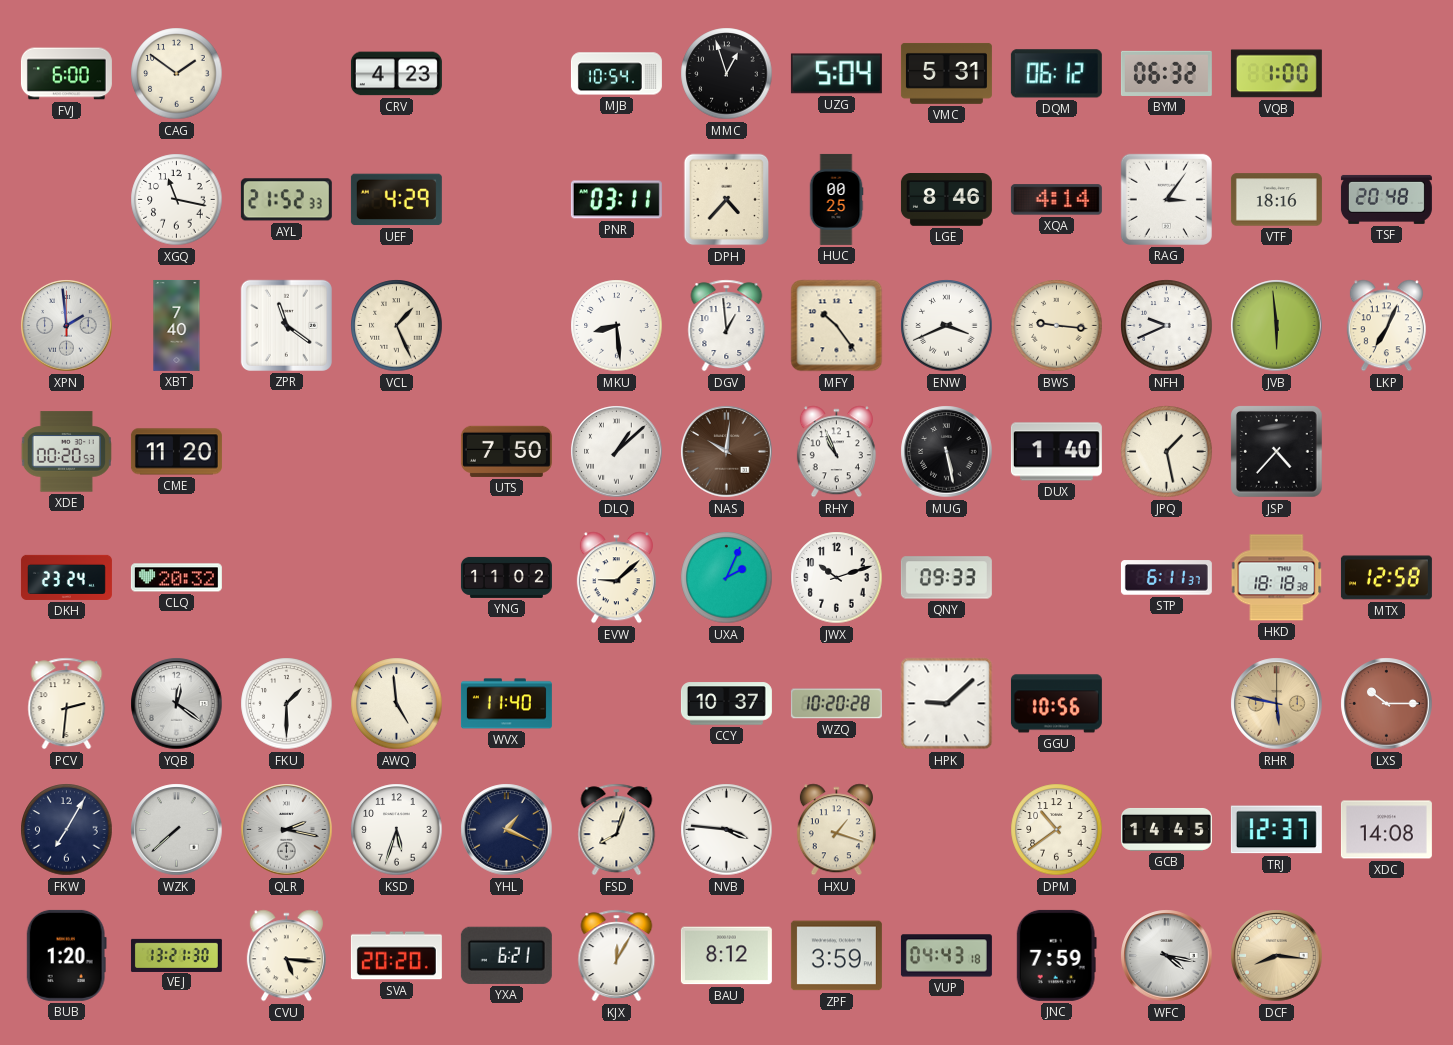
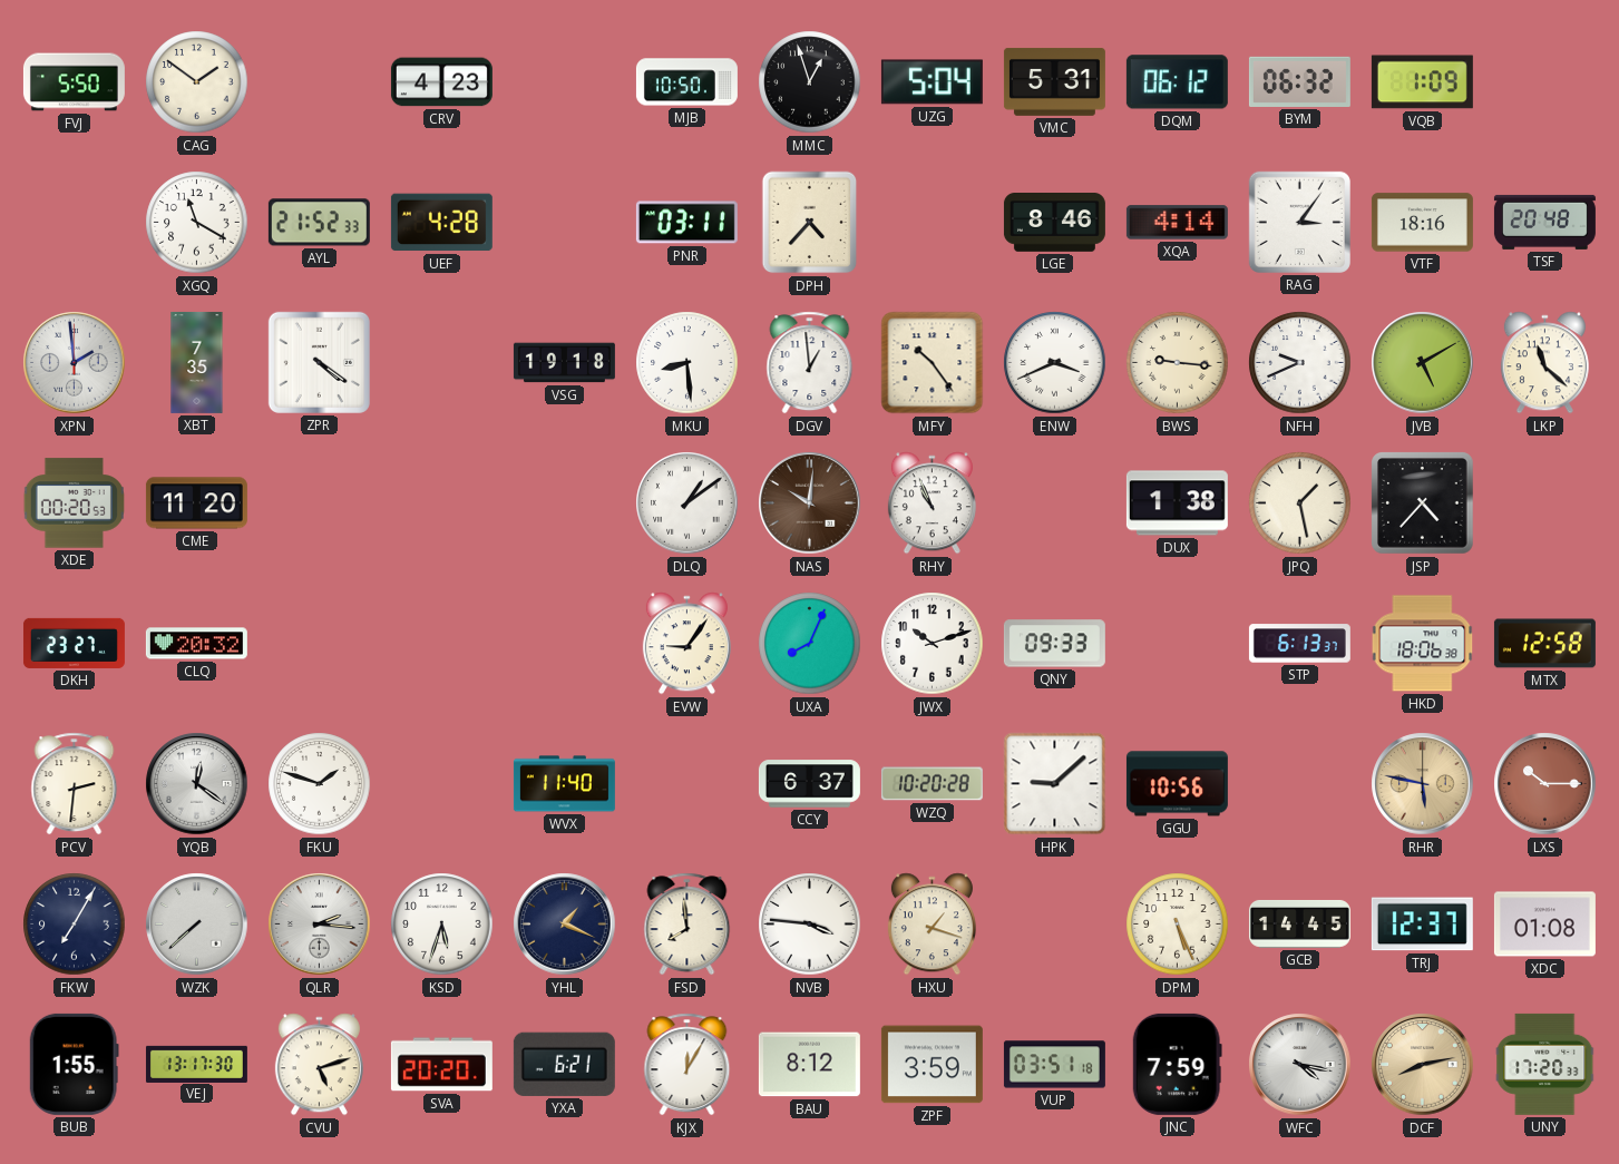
FVJ: 6:00 -> 5:50 (74, 82)
MJB: 10:54 -> 10:50 (686, 82)
VQB: 1:00 -> 1:09 (1422, 82)
XGQ: 11:17 -> 11:20 (197, 223)
UEF: 4:29 -> 4:28 (441, 223)
HUC: 00:25 -> none (836, 199)
XBT: 7:40 -> 7:35 (197, 362)
ZPR: 11:21 -> 4:21 (319, 362)
VCL: 1:26 -> none (397, 326)
VSG: none -> 19:18 (564, 363)
JVB: 5:59 -> 5:10 (1423, 363)
LKP: 7:04 -> 11:22 (1544, 363)
UTS: 7:50 -> none (506, 451)
DLQ: 1:08 -> 1:09 (687, 503)
MUG: 5:28 -> none (947, 452)
DUX: 1:40 -> 1:38 (1177, 503)
DKH: 23:24 -> 23:27 (74, 643)
YNG: 11:02 -> none (506, 577)
EVW: 9:08 -> 9:06 (686, 644)
UXA: 2:04 -> 8:04 (810, 644)
STP: 6:11 -> 6:13 (1299, 644)
HKD: 18:18 -> 18:06 (1423, 644)
FKU: 1:30 -> 1:48 (320, 784)
AWQ: 4:59 -> none (397, 704)
CCY: 10:37 -> 6:37 (809, 784)
QLR: 2:17 -> 2:16 (320, 925)
FSD: 8:03 -> 7:59 (687, 925)
DPM: 10:39 -> 5:26 (1178, 925)
XDC: 14:08 -> 01:08 (1544, 925)
BUB: 1:20 -> 1:55 (74, 1064)
VEJ: 13:21 -> 13:17 (196, 1064)
CVU: 5:16 -> 5:12 (319, 1065)
VUP: 04:43 -> 03:51 (1054, 1065)
DCF: 8:16 -> 8:13 (1423, 1065)
UNY: none -> 17:20 (1545, 1064)
